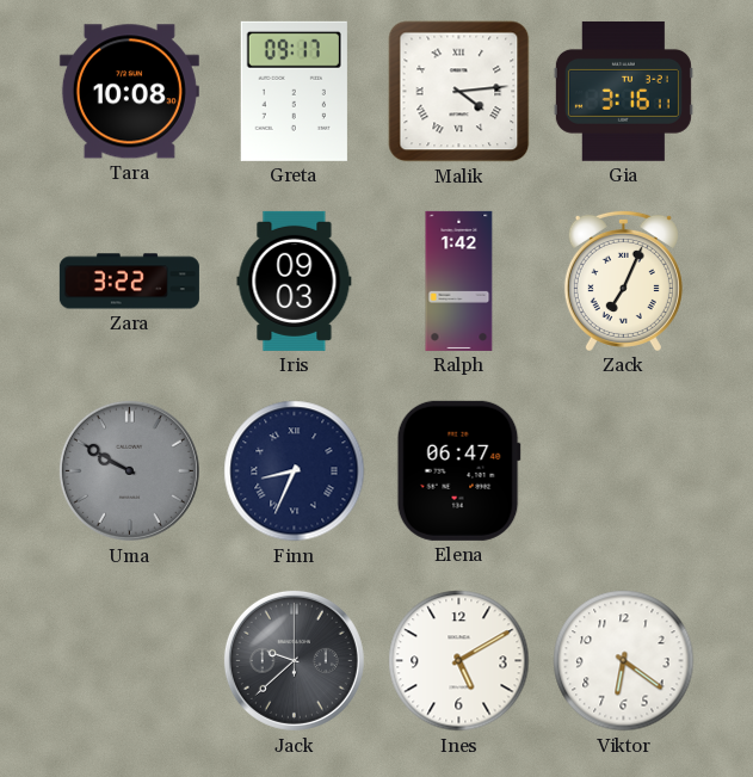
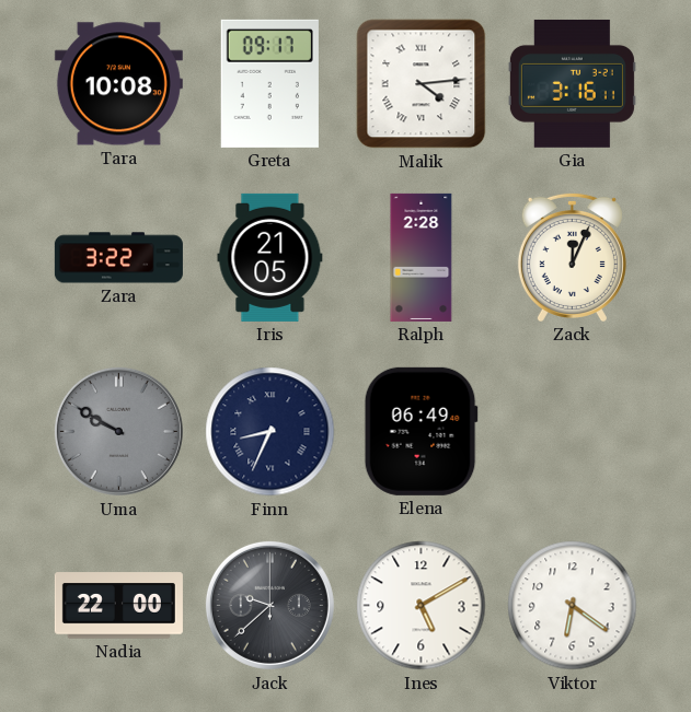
Iris: 09:03 -> 21:05 (270, 257)
Ralph: 1:42 -> 2:28 (422, 257)
Zack: 7:04 -> 12:04 (572, 257)
Elena: 06:47 -> 06:49 (421, 431)
Nadia: none -> 22:00 (118, 606)
